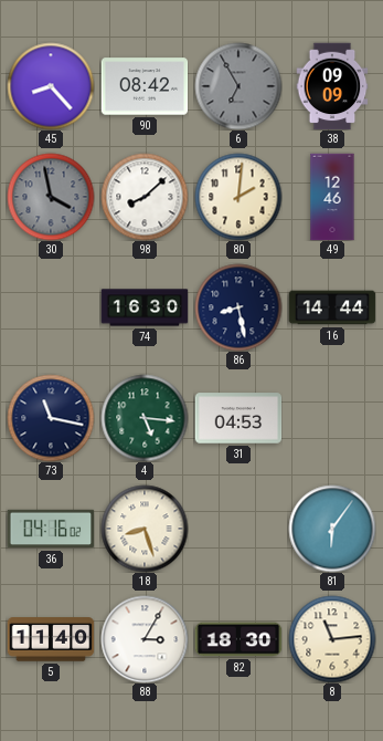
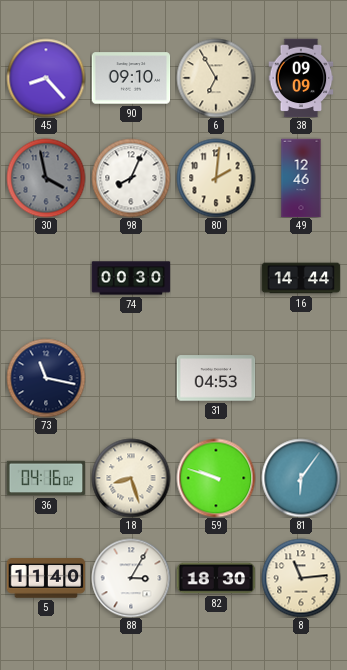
90: 08:42 -> 09:10 (131, 78)
6 dial: grey -> cream (216, 78)
98: 8:08 -> 8:04 (131, 178)
74: 16:30 -> 00:30 (131, 278)
86: 8:28 -> none (238, 307)
4: 5:16 -> none (145, 418)
59: none -> 9:48 (216, 478)
